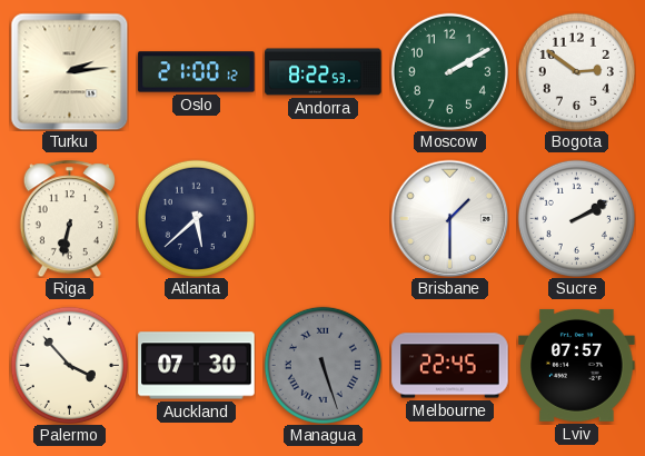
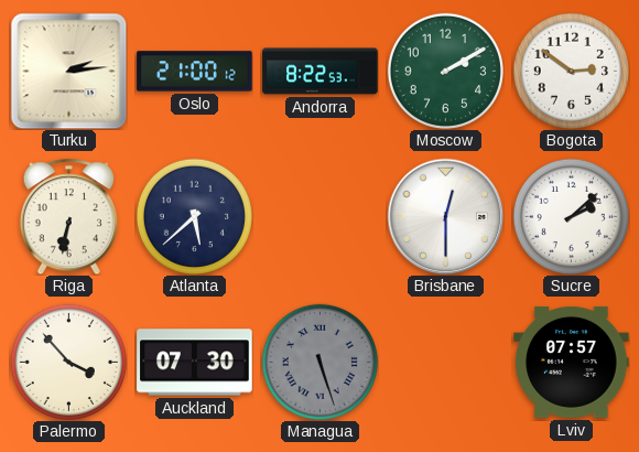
Brisbane: 1:30 -> 12:30 (445, 216)
Sucre: 2:10 -> 2:08 (571, 216)
Melbourne: 22:45 -> none (450, 366)
